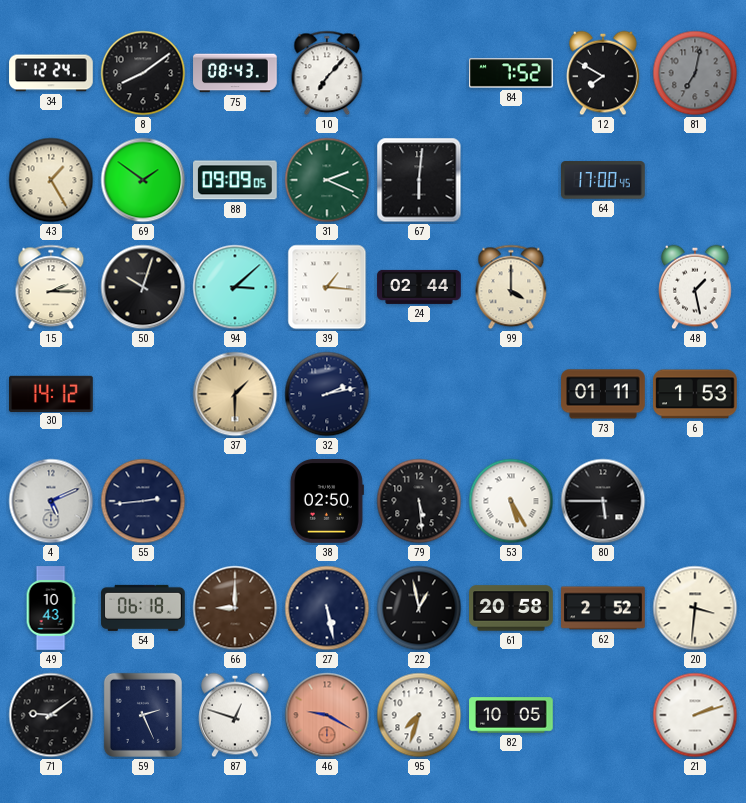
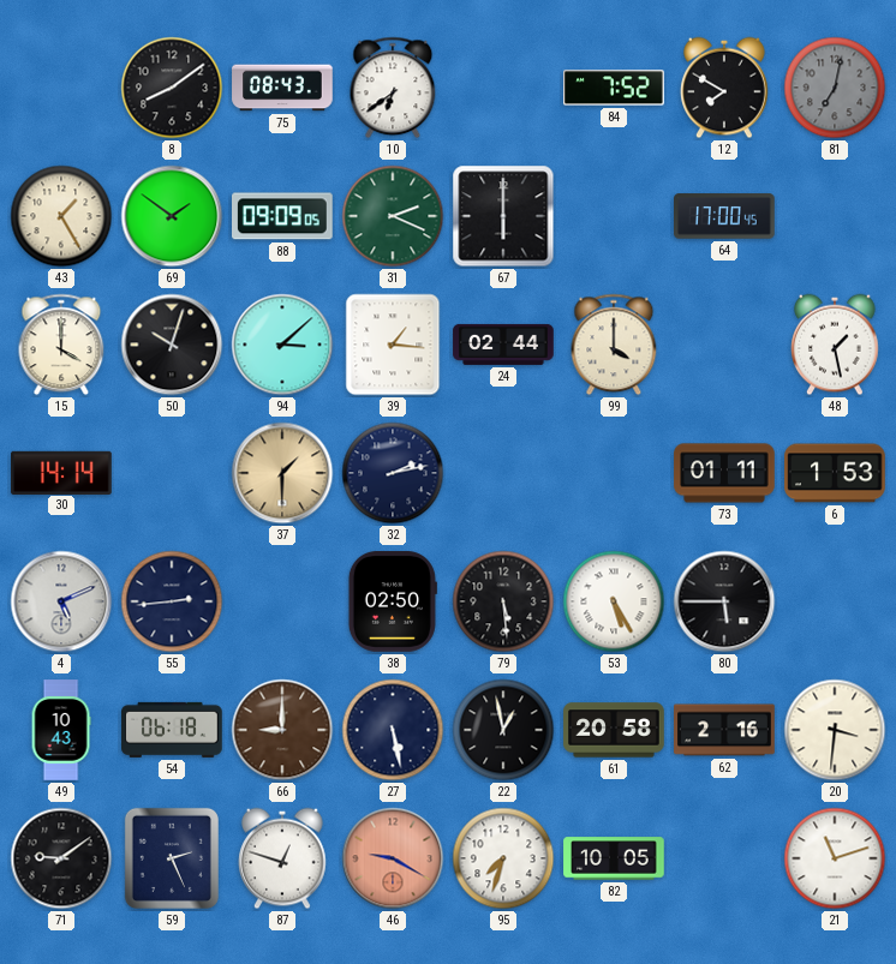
34: 12:24 -> none (51, 73)
10: 7:07 -> 6:39 (393, 88)
67: 6:01 -> 6:00 (503, 216)
15: 2:15 -> 4:00 (61, 345)
30: 14:12 -> 14:14 (61, 472)
62: 2:52 -> 2:16 (724, 730)
21: 2:12 -> 11:12 (835, 858)
